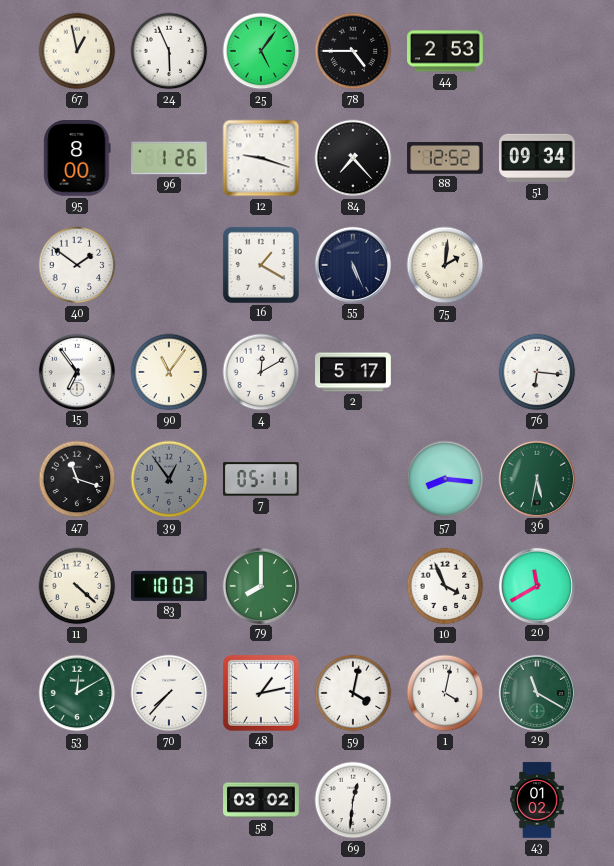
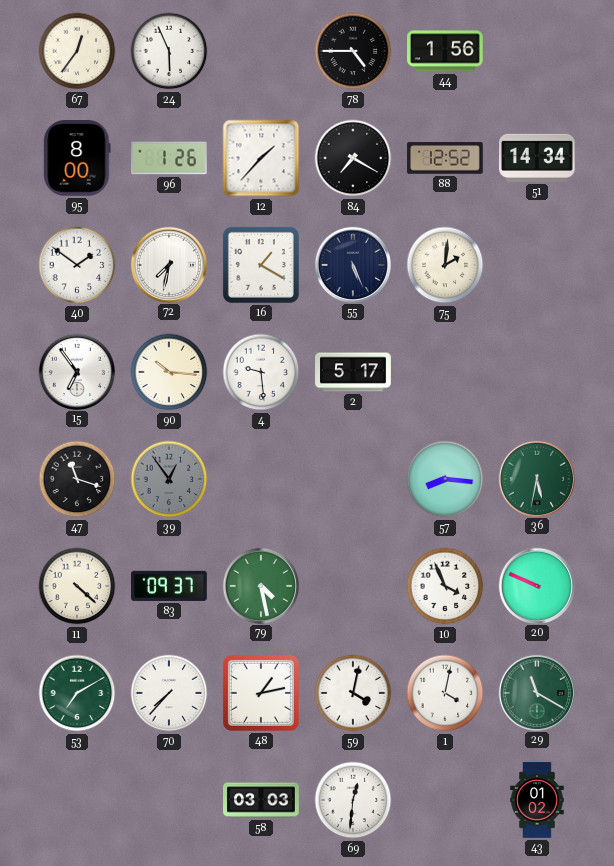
67: 12:58 -> 12:36 (77, 51)
25: 5:06 -> none (261, 51)
44: 2:53 -> 1:56 (445, 51)
12: 9:18 -> 1:37 (261, 158)
84: 7:23 -> 7:20 (353, 158)
51: 09:34 -> 14:34 (538, 158)
72: none -> 7:32 (168, 264)
90: 11:06 -> 10:16 (169, 372)
4: 12:10 -> 9:29 (261, 372)
76: 6:16 -> none (537, 372)
7: 05:11 -> none (262, 479)
83: 10:03 -> 09:37 (170, 586)
79: 8:00 -> 4:28 (260, 585)
20: 11:40 -> 9:49 (536, 585)
53: 12:10 -> 7:10 (77, 693)
58: 03:02 -> 03:03 (261, 800)
